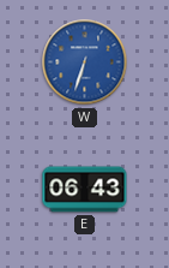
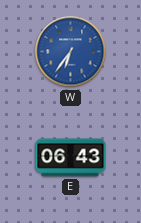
W: 6:33 -> 6:36 (71, 52)
